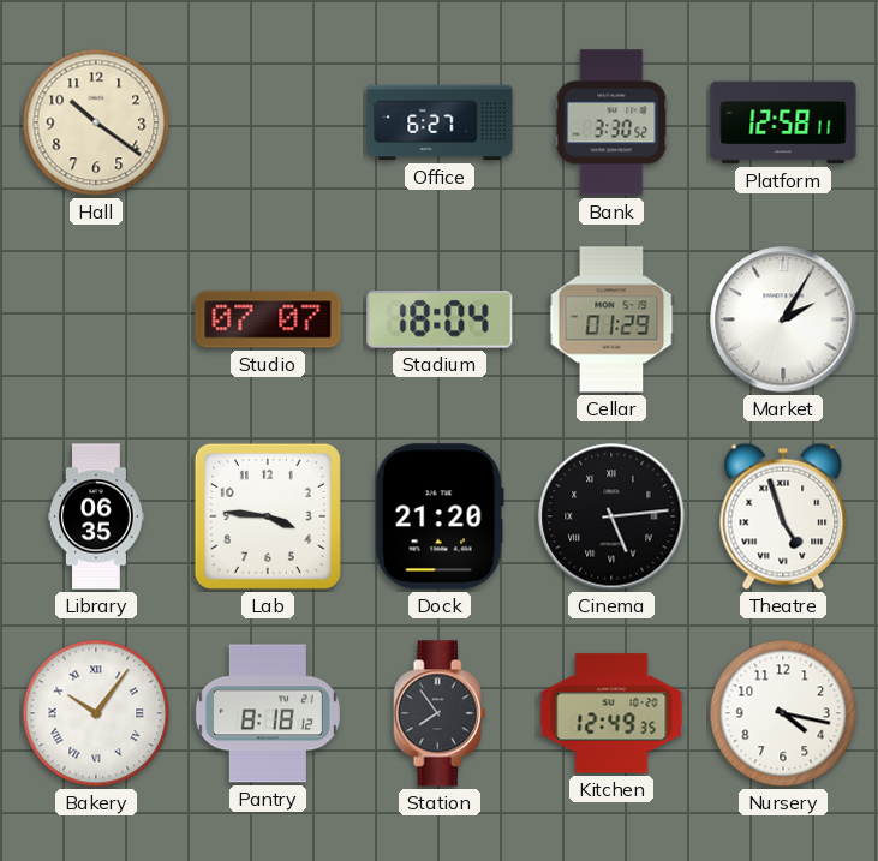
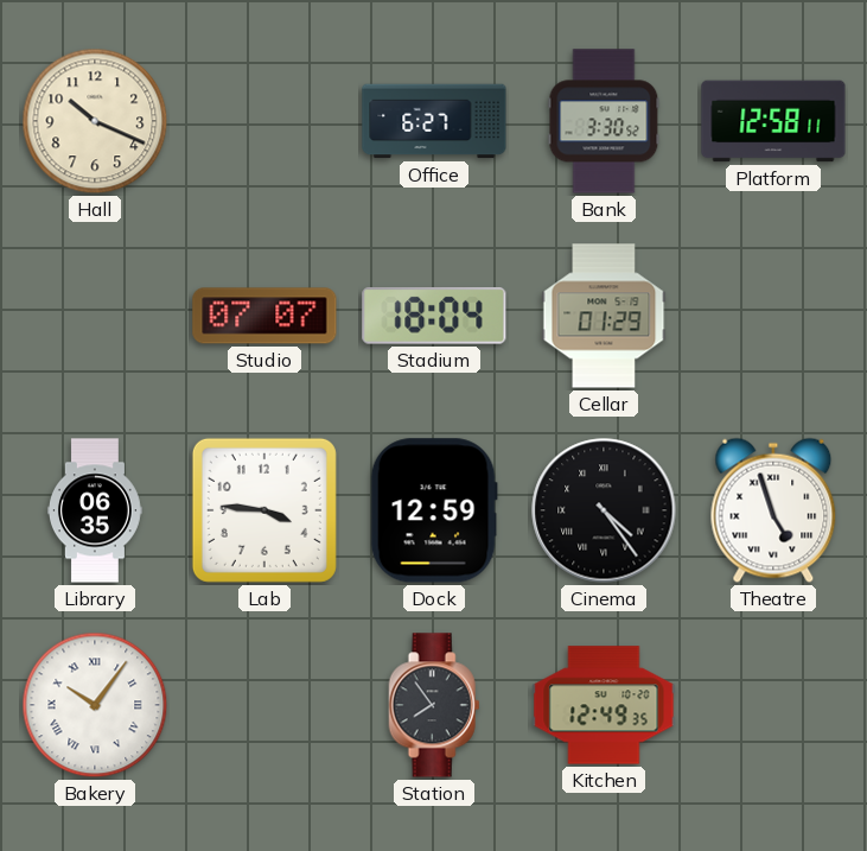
Hall: 10:21 -> 10:19 (95, 121)
Market: 2:05 -> none (783, 319)
Dock: 21:20 -> 12:59 (434, 510)
Cinema: 5:14 -> 4:24 (604, 510)
Pantry: 8:18 -> none (268, 713)
Nursery: 4:17 -> none (783, 713)
